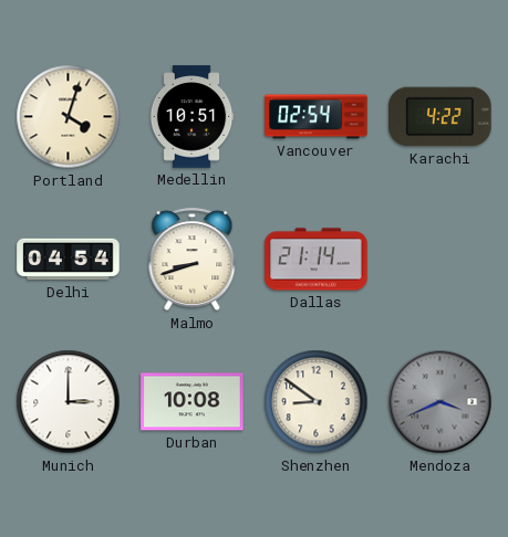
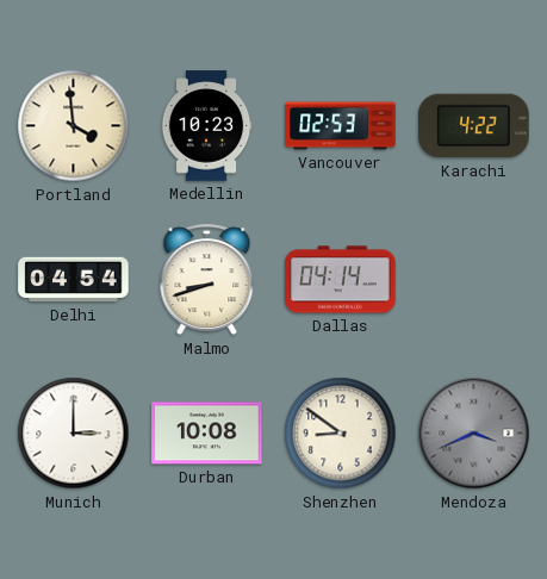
Portland: 4:03 -> 3:59 (74, 126)
Medellin: 10:51 -> 10:23 (206, 126)
Vancouver: 02:54 -> 02:53 (341, 126)
Dallas: 21:14 -> 04:14 (341, 280)
